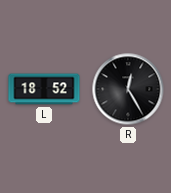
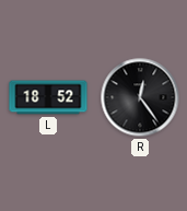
R: 12:25 -> 12:24 (140, 97)
